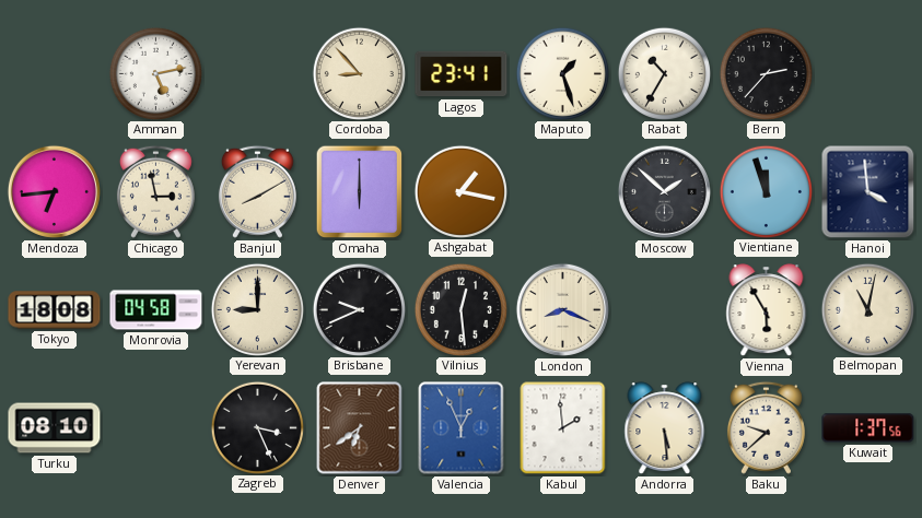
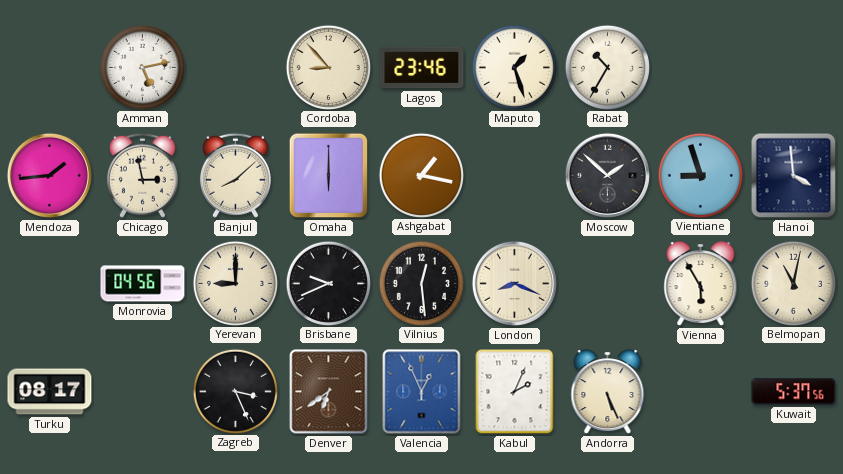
Lagos: 23:41 -> 23:46 (422, 68)
Bern: 2:37 -> none (766, 73)
Mendoza: 6:44 -> 1:44 (49, 175)
Banjul: 8:10 -> 8:08 (235, 175)
Vientiane: 11:57 -> 8:57 (700, 175)
Tokyo: 18:08 -> none (55, 310)
Monrovia: 04:58 -> 04:56 (143, 284)
Turku: 08:10 -> 08:17 (50, 392)
Kabul: 1:59 -> 2:04 (515, 392)
Andorra: 5:29 -> 5:26 (608, 392)
Baku: 9:38 -> none (766, 427)
Kuwait: 1:37 -> 5:37 (794, 392)
